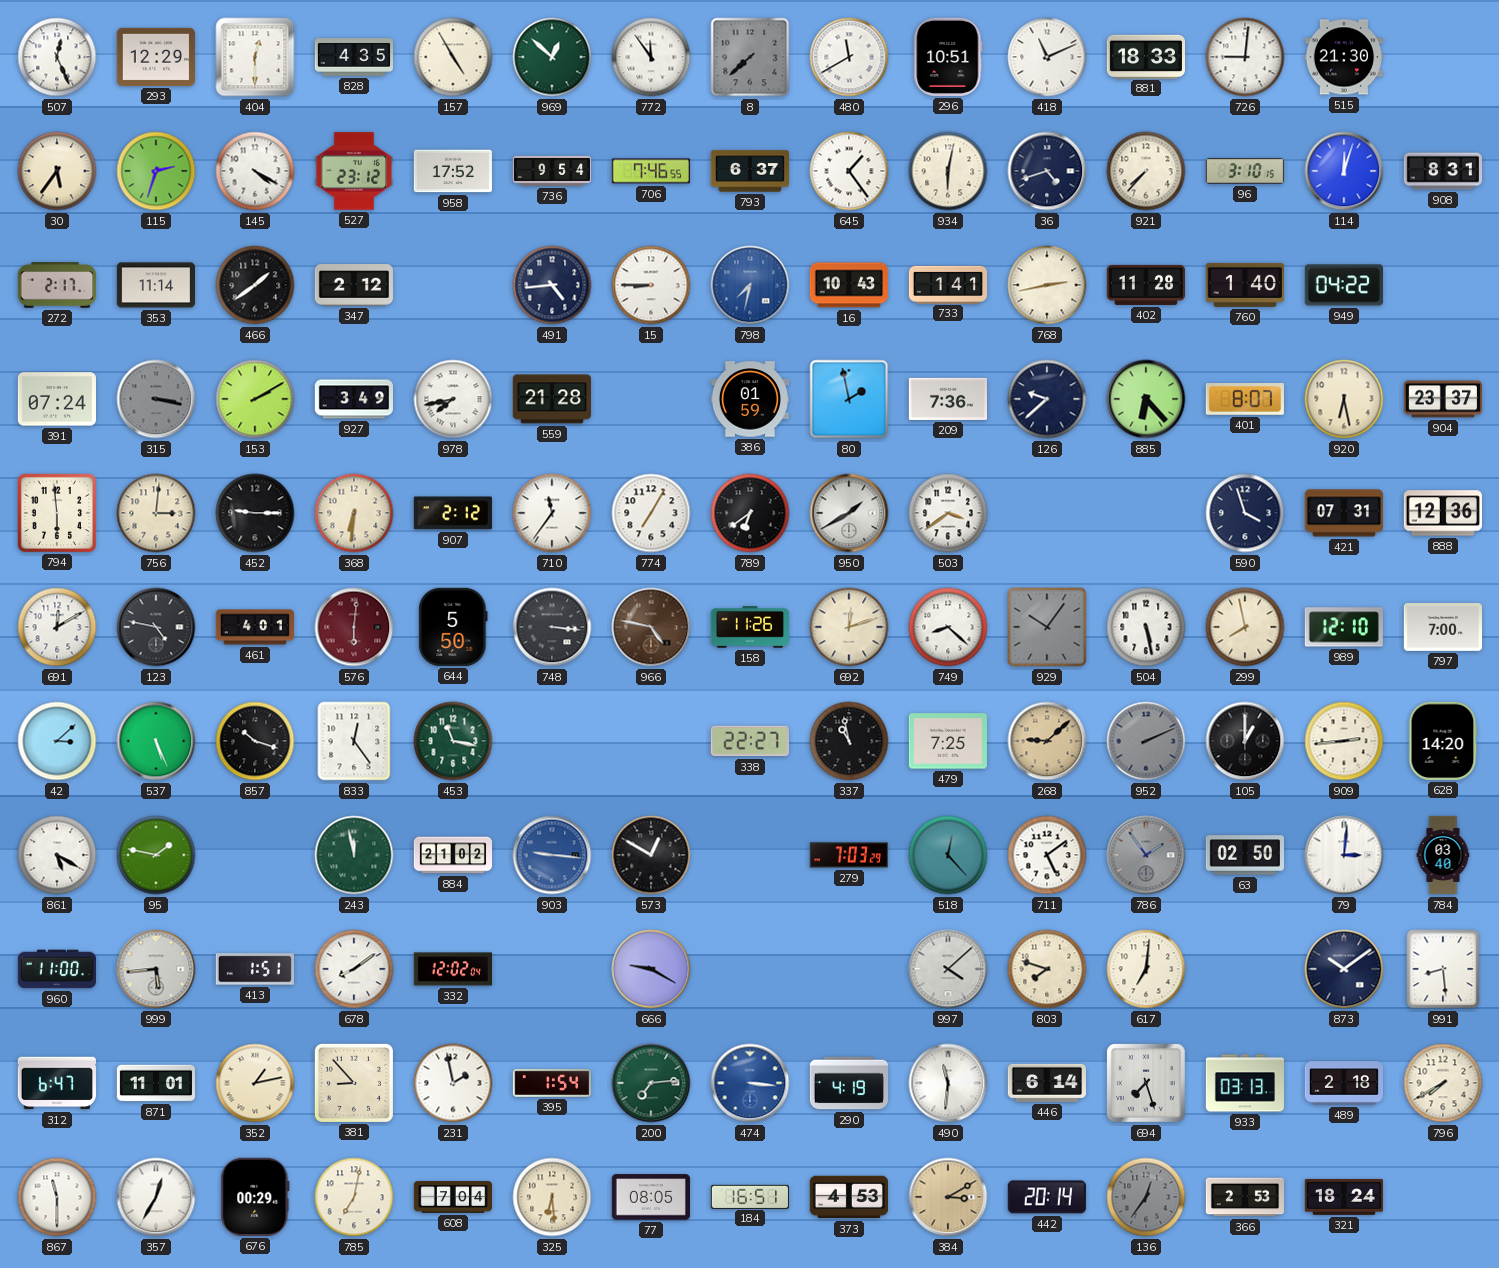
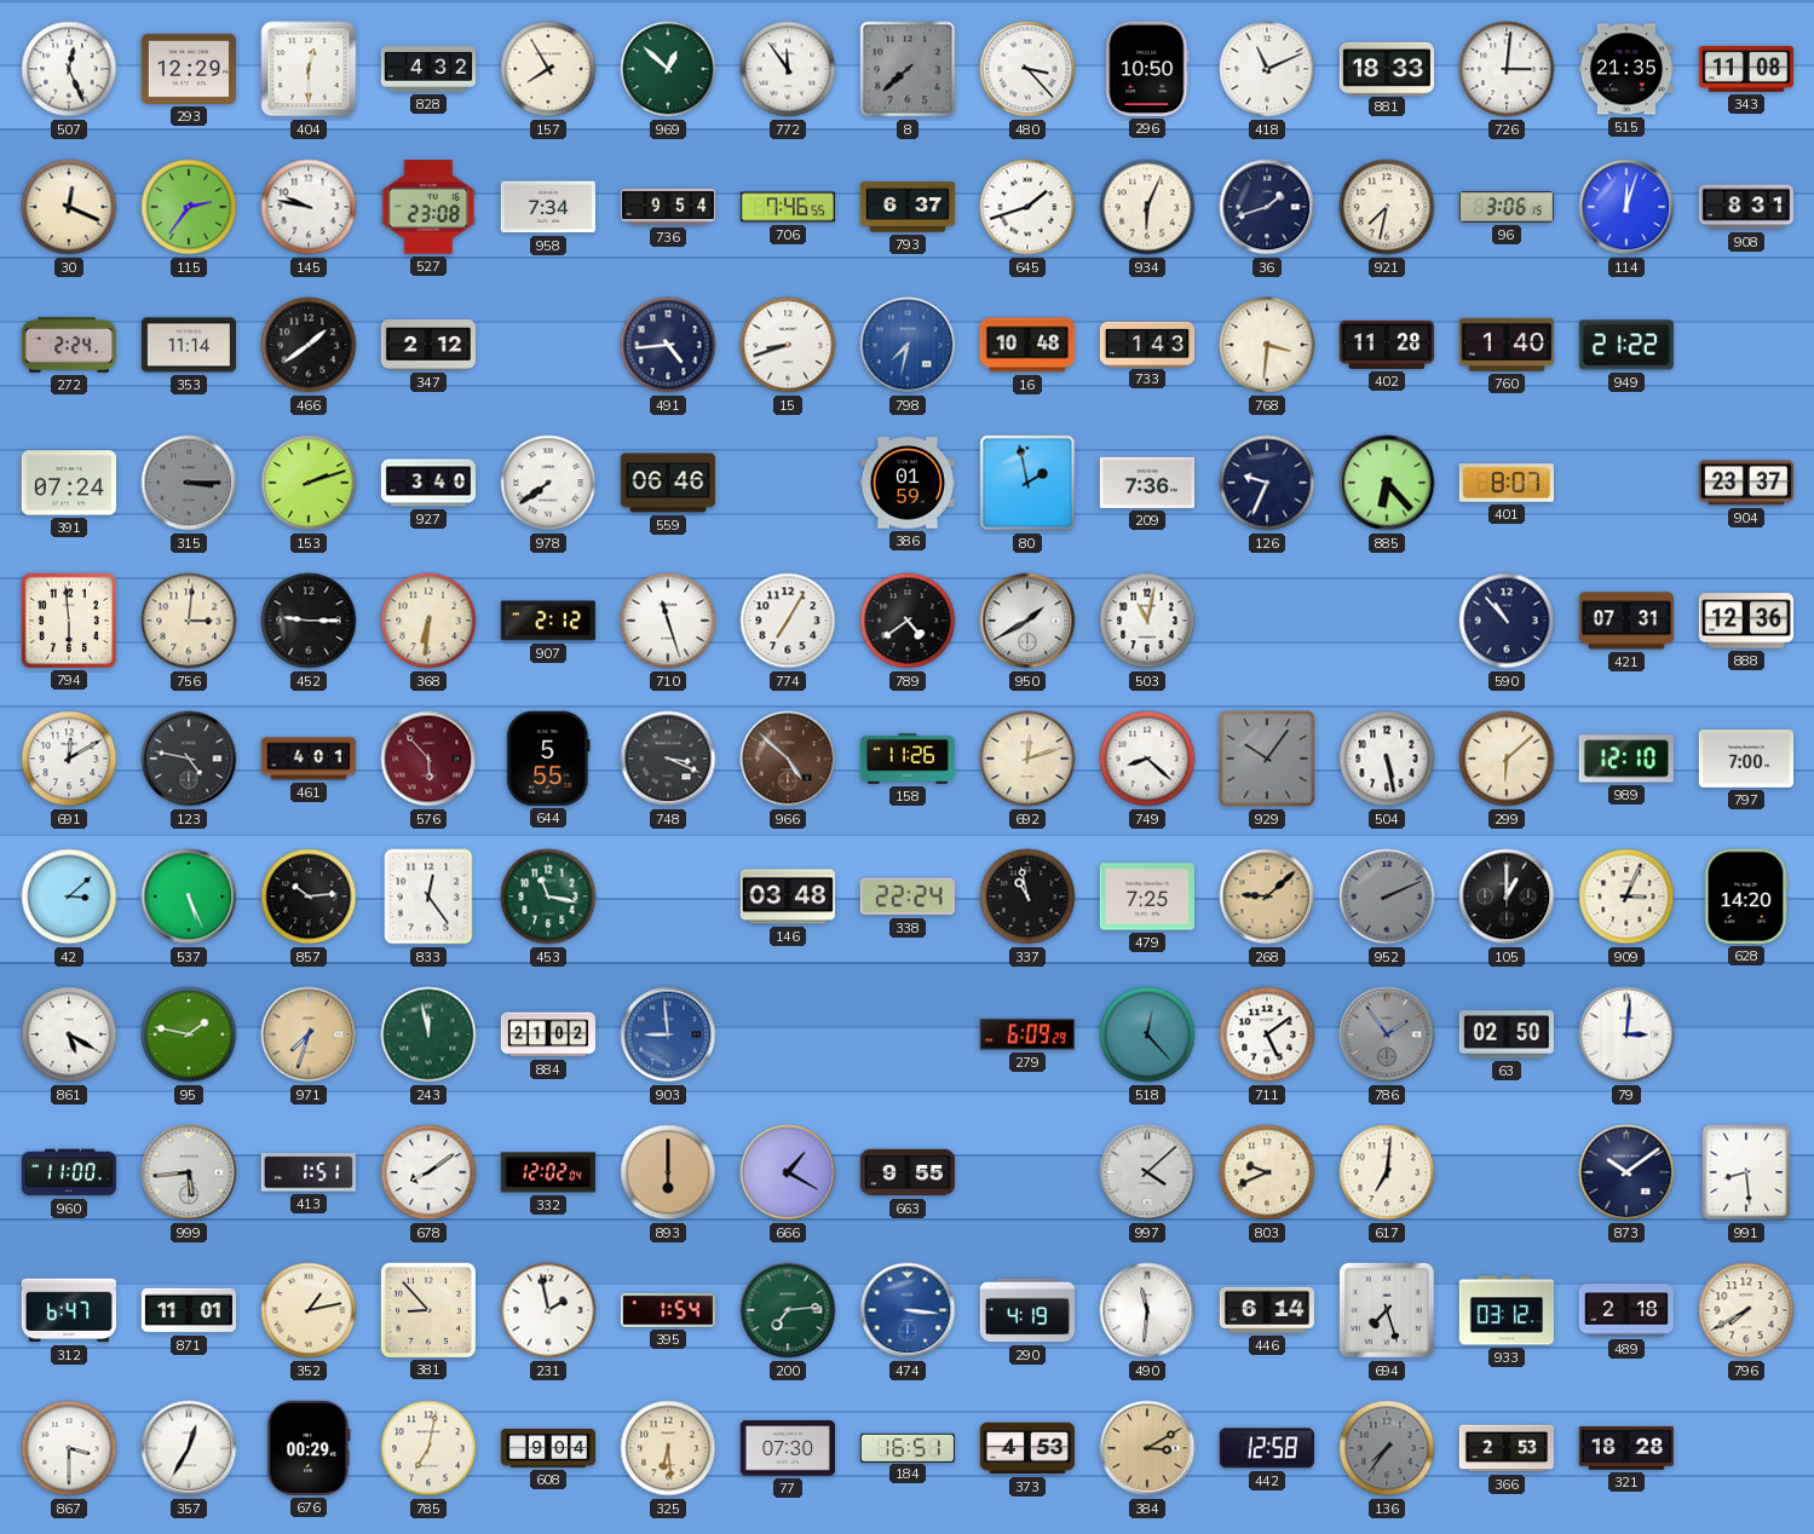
828: 4:35 -> 4:32 (427, 69)
157: 4:55 -> 7:55 (548, 69)
480: 11:40 -> 3:23 (1027, 69)
296: 10:51 -> 10:50 (1147, 69)
726: 9:01 -> 3:01 (1507, 69)
515: 21:30 -> 21:35 (1626, 69)
343: none -> 11:08 (1745, 69)
30: 5:36 -> 12:19 (69, 207)
115: 2:33 -> 2:36 (189, 207)
145: 4:20 -> 9:47 (309, 207)
527: 23:12 -> 23:08 (428, 207)
958: 17:52 -> 7:34 (547, 207)
645: 1:24 -> 1:42 (1027, 207)
934: 6:02 -> 6:04 (1147, 207)
36: 4:42 -> 1:42 (1267, 207)
921: 7:37 -> 7:32 (1387, 207)
96: 3:10 -> 3:06 (1505, 207)
272: 2:17 -> 2:24 (68, 345)
15: 8:45 -> 8:42 (788, 345)
16: 10:43 -> 10:48 (1026, 345)
733: 1:41 -> 1:43 (1146, 344)
768: 2:43 -> 3:31 (1267, 345)
949: 04:22 -> 21:22 (1626, 345)
315: 3:17 -> 3:15 (189, 483)
153: 2:10 -> 2:12 (309, 483)
927: 3:49 -> 3:40 (427, 483)
978: 7:43 -> 7:39 (548, 483)
559: 21:28 -> 06:46 (668, 483)
126: 9:38 -> 9:34 (1267, 483)
920: 6:28 -> none (1344, 399)
710: 11:36 -> 11:27 (668, 621)
789: 6:39 -> 4:39 (908, 621)
503: 3:39 -> 11:02 (1147, 621)
590: 3:57 -> 10:53 (1507, 621)
576: 6:01 -> 5:53 (428, 759)
644: 5:50 -> 5:55 (548, 759)
748: 3:16 -> 3:19 (668, 759)
966: 4:47 -> 4:52 (788, 759)
299: 7:58 -> 6:08 (1507, 759)
857: 10:18 -> 10:14 (309, 896)
146: none -> 03:48 (788, 896)
338: 22:27 -> 22:24 (908, 896)
909: 2:44 -> 3:04 (1626, 896)
971: none -> 7:33 (309, 1034)
903: 9:16 -> 8:59 (668, 1034)
573: 12:50 -> none (651, 855)
279: 7:03 -> 6:09 (1027, 1034)
784: 03:40 -> none (1443, 855)
893: none -> 6:00 (668, 1172)
666: 9:20 -> 1:20 (788, 1172)
663: none -> 9:55 (906, 1172)
803: 7:48 -> 9:41 (1267, 1172)
933: 03:13 -> 03:12 (1505, 1310)
867: 11:30 -> 3:30 (69, 1448)
608: 7:04 -> 9:04 (547, 1448)
77: 08:05 -> 07:30 (787, 1448)
442: 20:14 -> 12:58 (1267, 1448)
136: 12:36 -> 7:36 (1387, 1448)
321: 18:24 -> 18:28 (1625, 1448)
